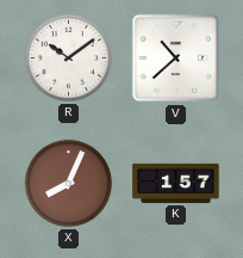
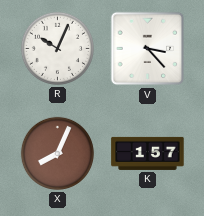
R: 10:09 -> 10:04 (57, 48)
V: 10:38 -> 3:23 (148, 49)
